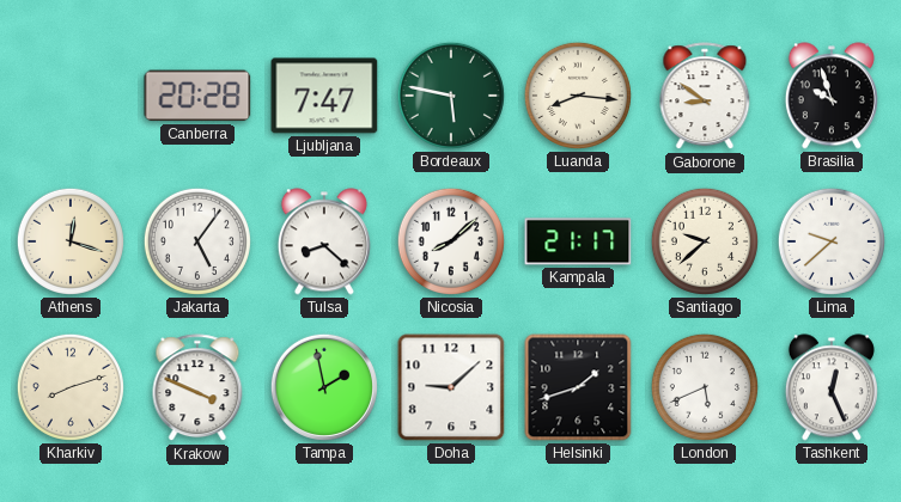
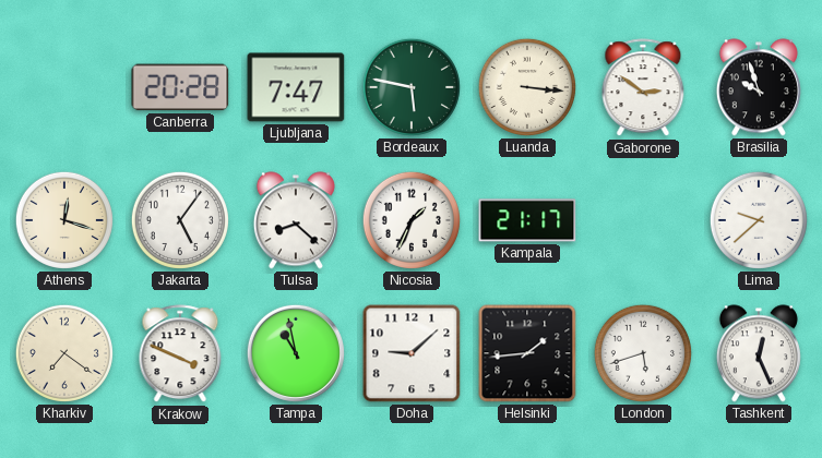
Luanda: 8:16 -> 3:16 (527, 87)
Gaborone: 8:51 -> 2:51 (643, 88)
Nicosia: 8:08 -> 1:34 (412, 220)
Santiago: 9:38 -> none (705, 241)
Kharkiv: 8:12 -> 7:21 (64, 353)
Tampa: 1:58 -> 10:58 (296, 353)
Helsinki: 1:42 -> 1:44 (527, 353)
London: 5:41 -> 5:42 (643, 353)
